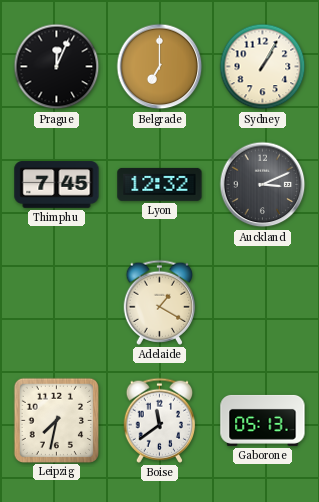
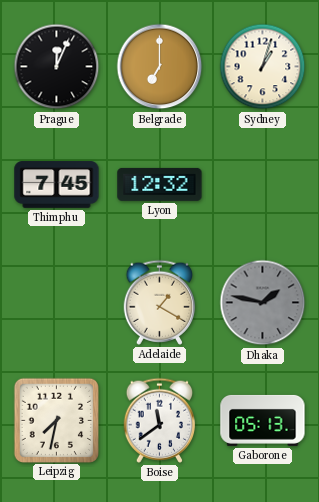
Sydney: 1:05 -> 1:03 (263, 67)
Auckland: 3:11 -> none (263, 185)
Dhaka: none -> 1:47 (263, 303)
